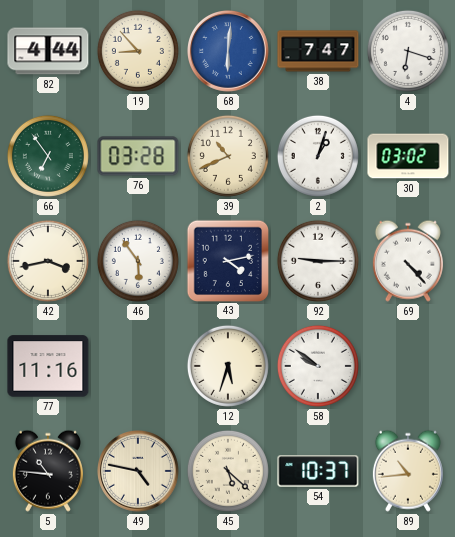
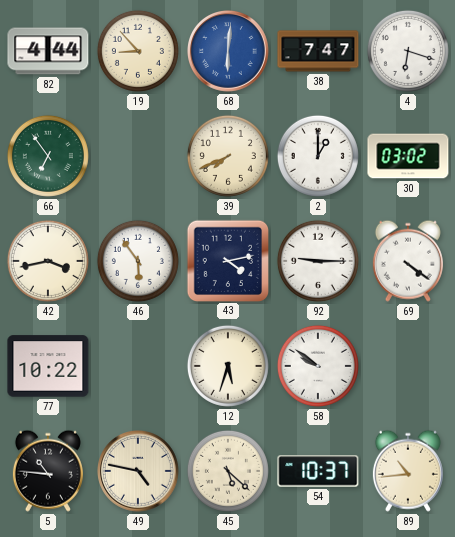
76: 03:28 -> none (138, 156)
39: 10:41 -> 7:41 (228, 156)
2: 1:03 -> 1:00 (318, 156)
69: 4:23 -> 4:21 (408, 261)
77: 11:16 -> 10:22 (48, 366)
